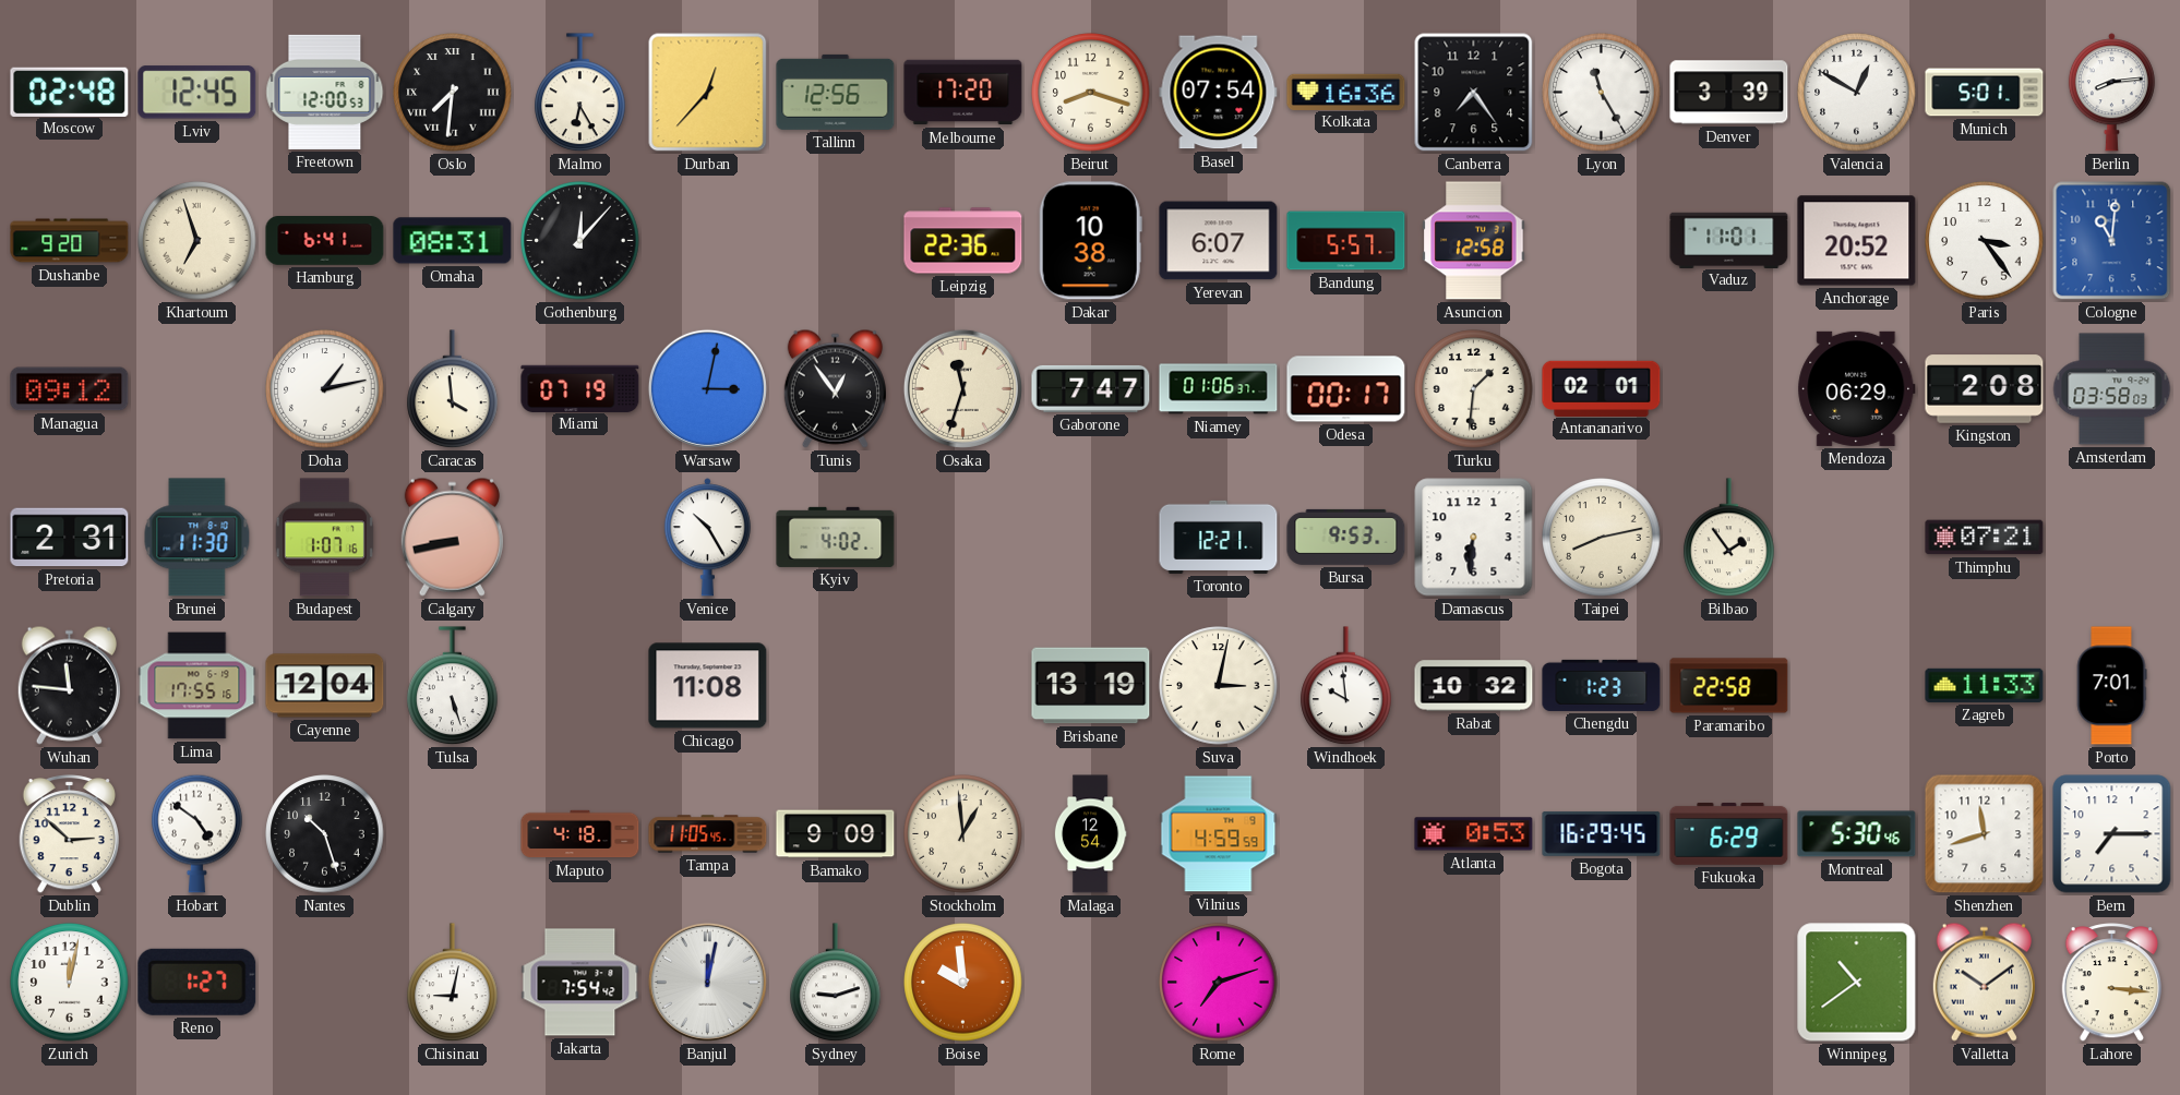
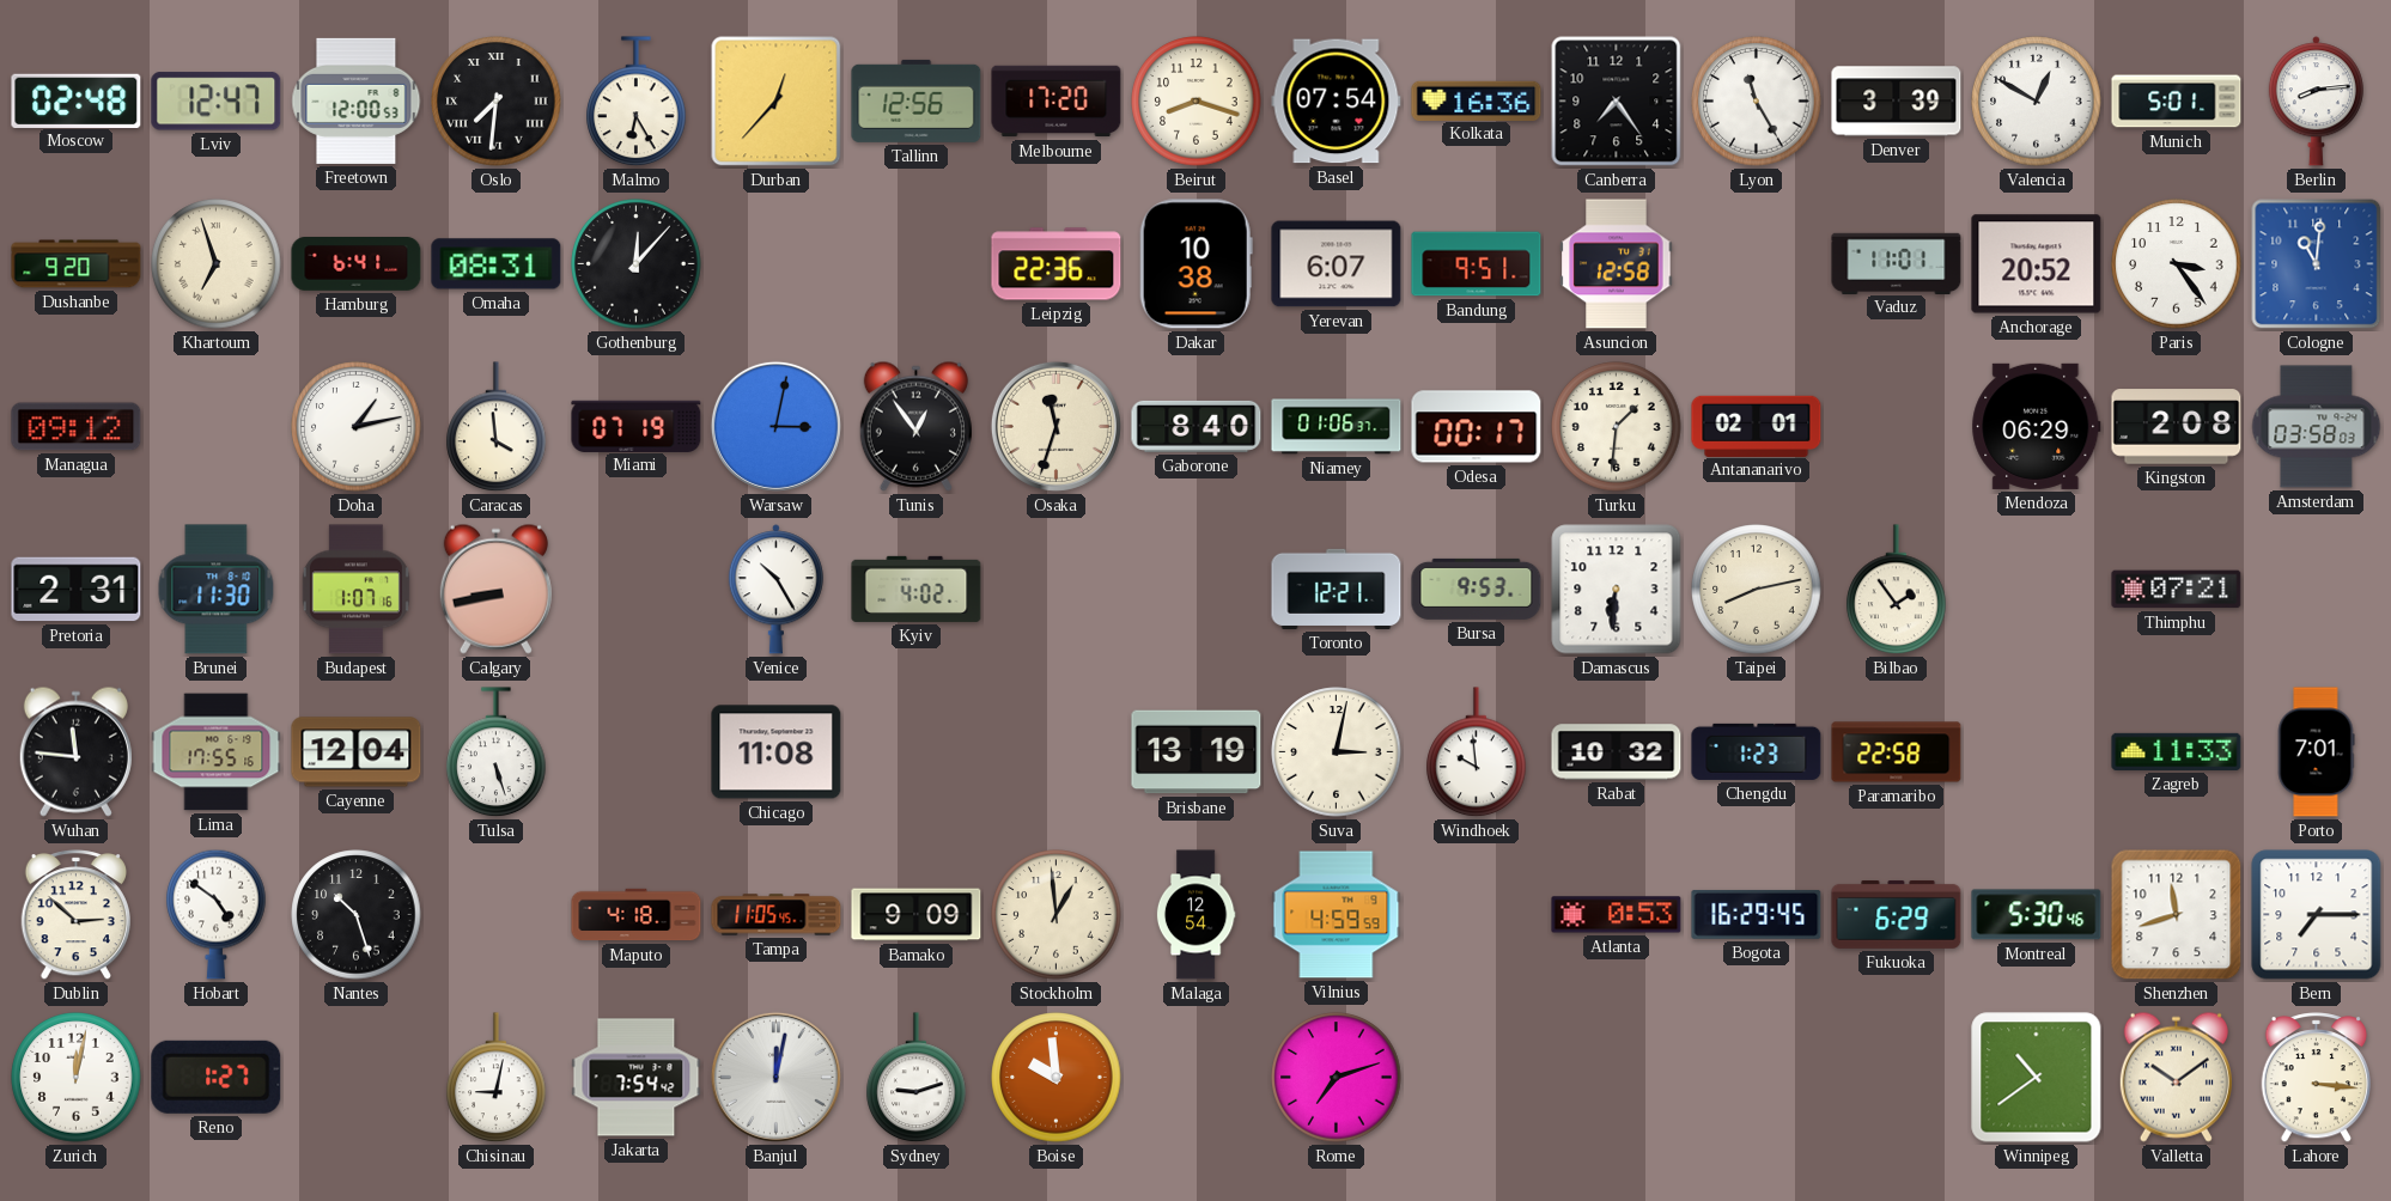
Lviv: 12:45 -> 12:47 (217, 102)
Bandung: 5:57 -> 9:51 (1477, 264)
Gaborone: 7:47 -> 8:40 (1197, 426)
